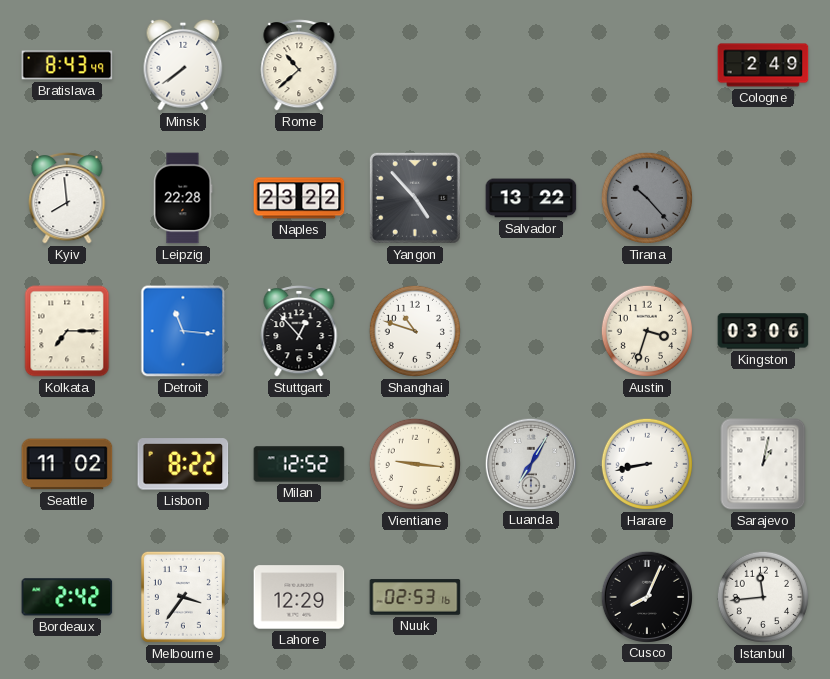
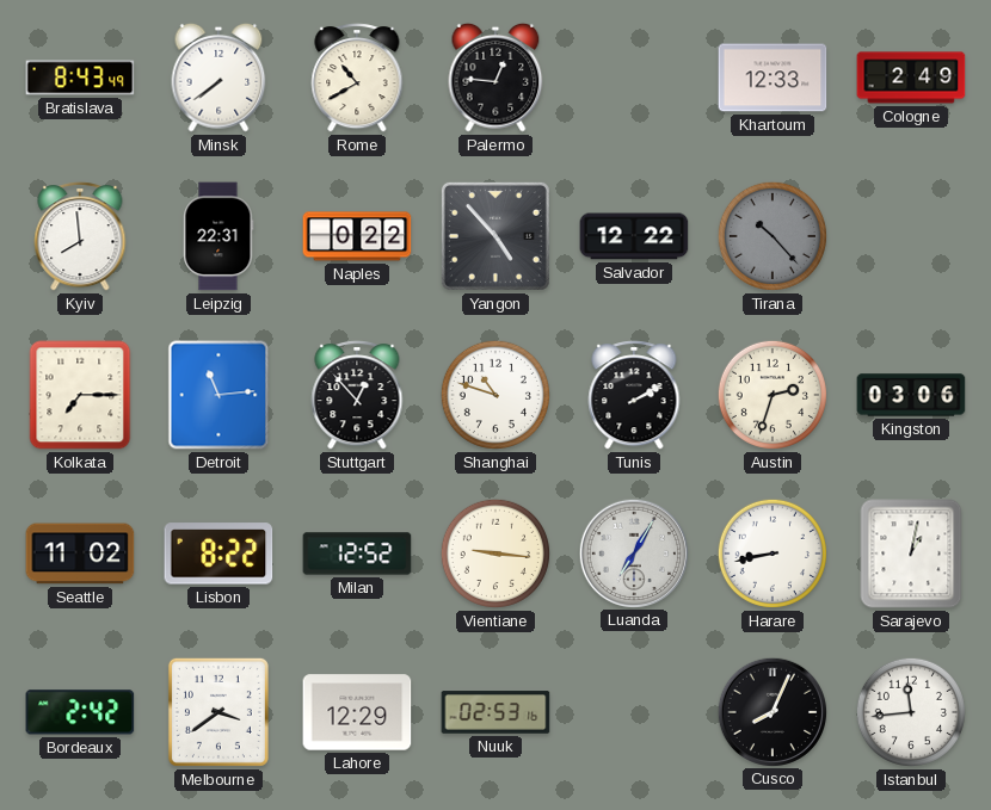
Rome: 10:38 -> 10:40 (357, 78)
Palermo: none -> 12:46 (496, 78)
Khartoum: none -> 12:33 (773, 78)
Leipzig: 22:28 -> 22:31 (218, 236)
Naples: 23:22 -> 0:22 (357, 236)
Salvador: 13:22 -> 12:22 (634, 236)
Detroit: 11:16 -> 11:14 (218, 395)
Tunis: none -> 2:10 (634, 395)
Austin: 3:33 -> 2:33 (773, 395)
Melbourne: 3:36 -> 3:39 (218, 712)
